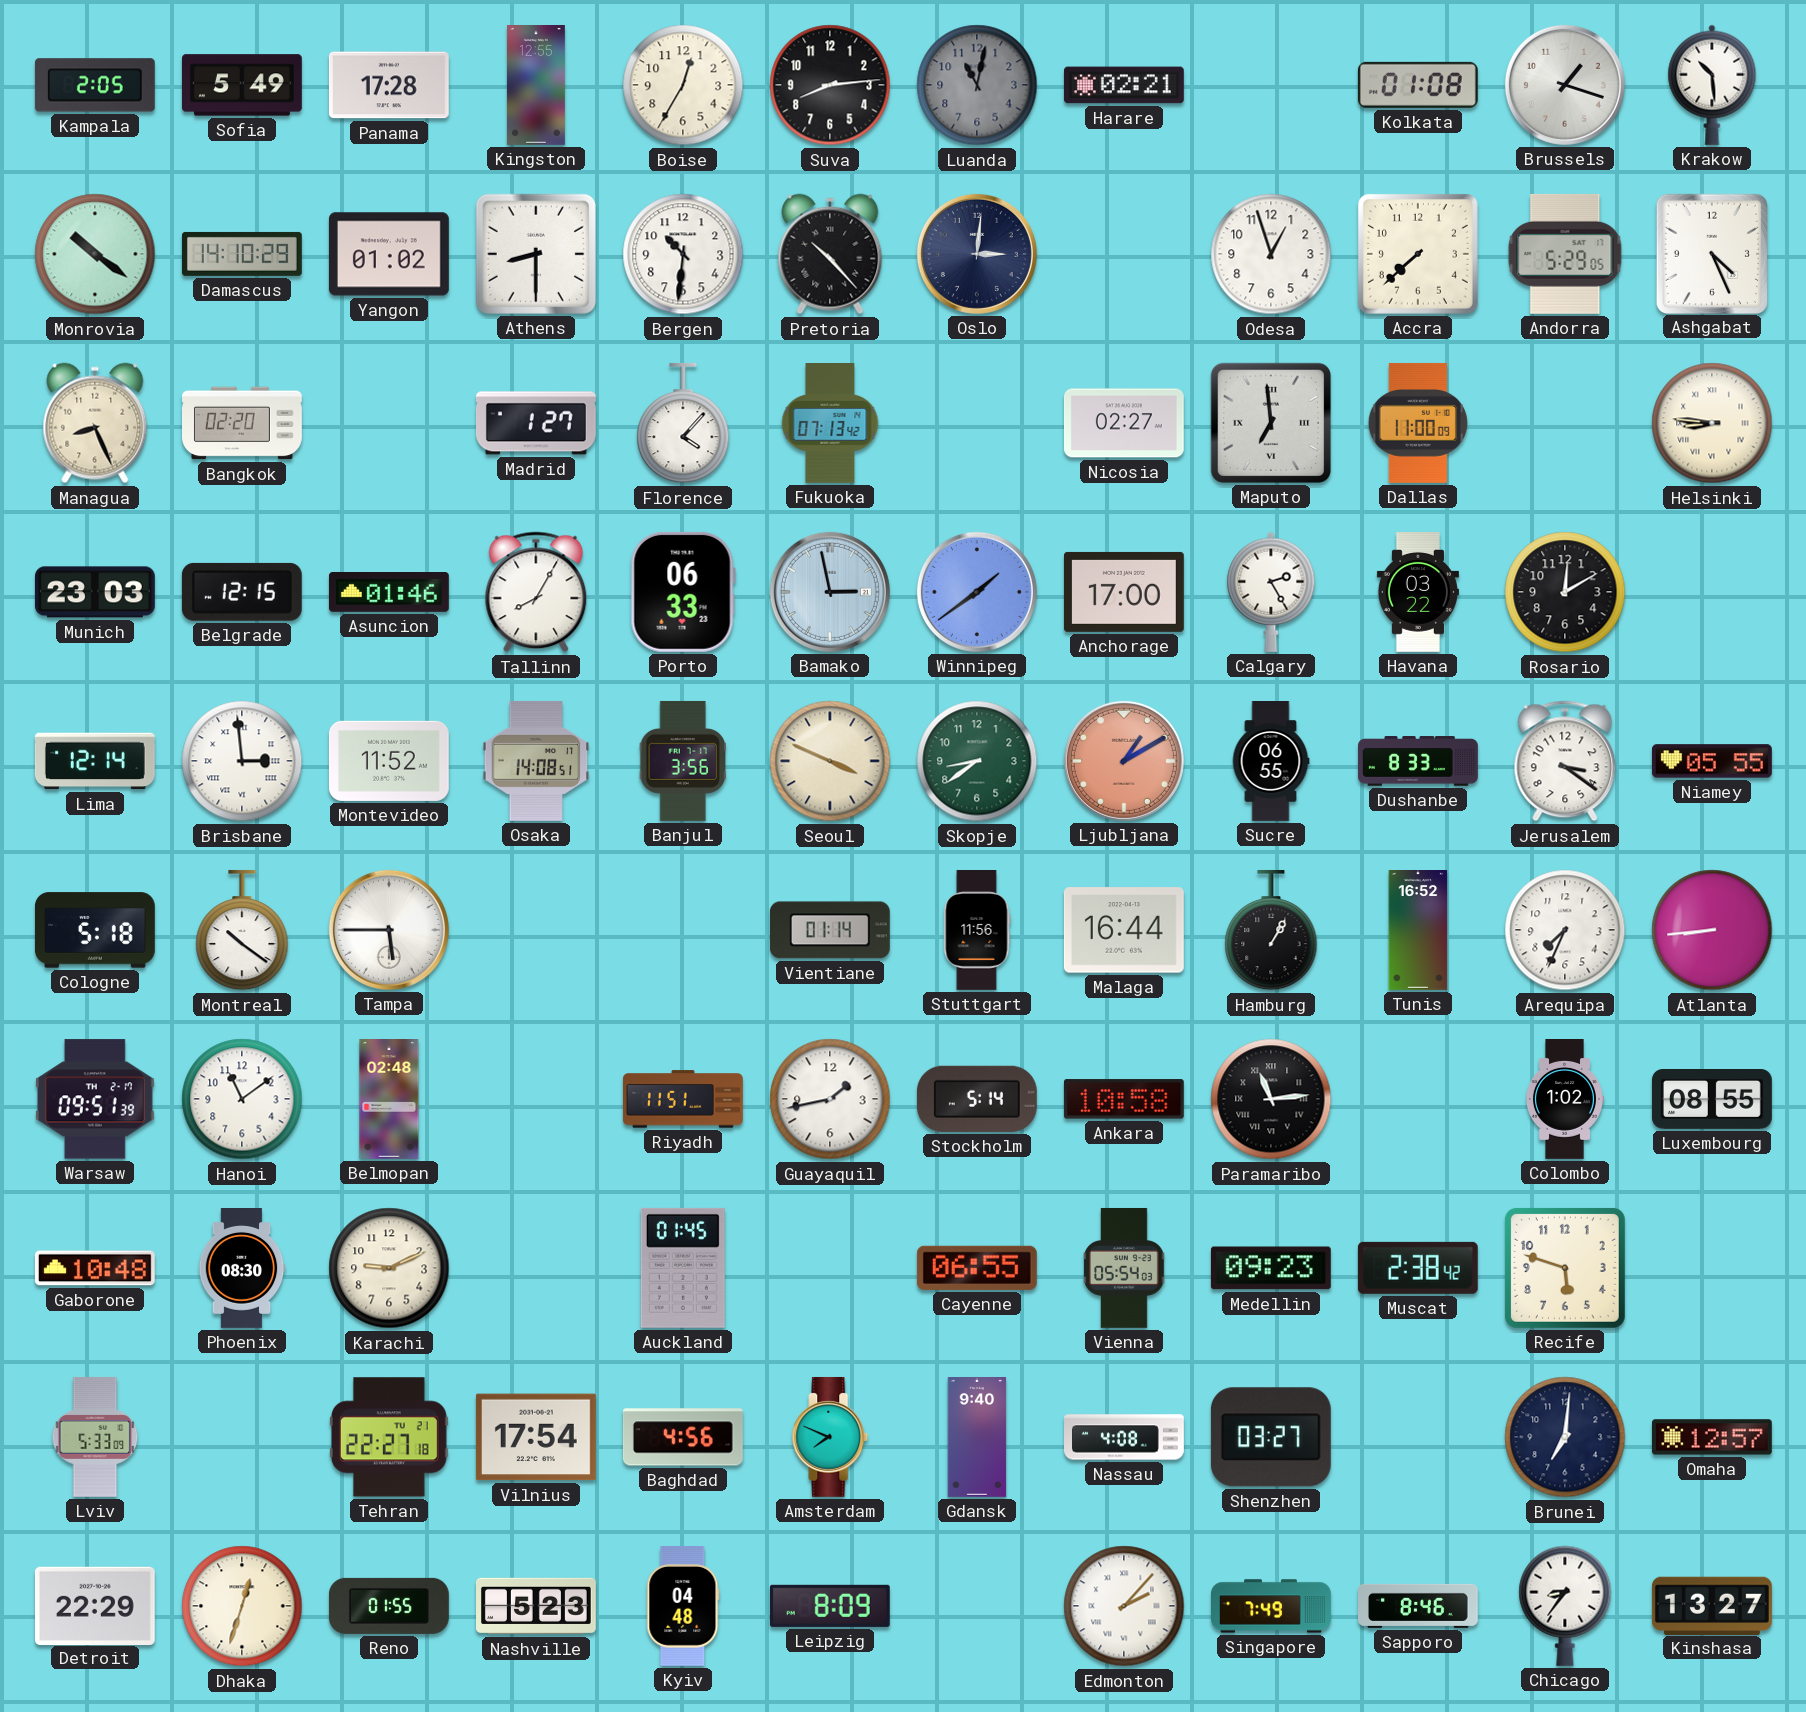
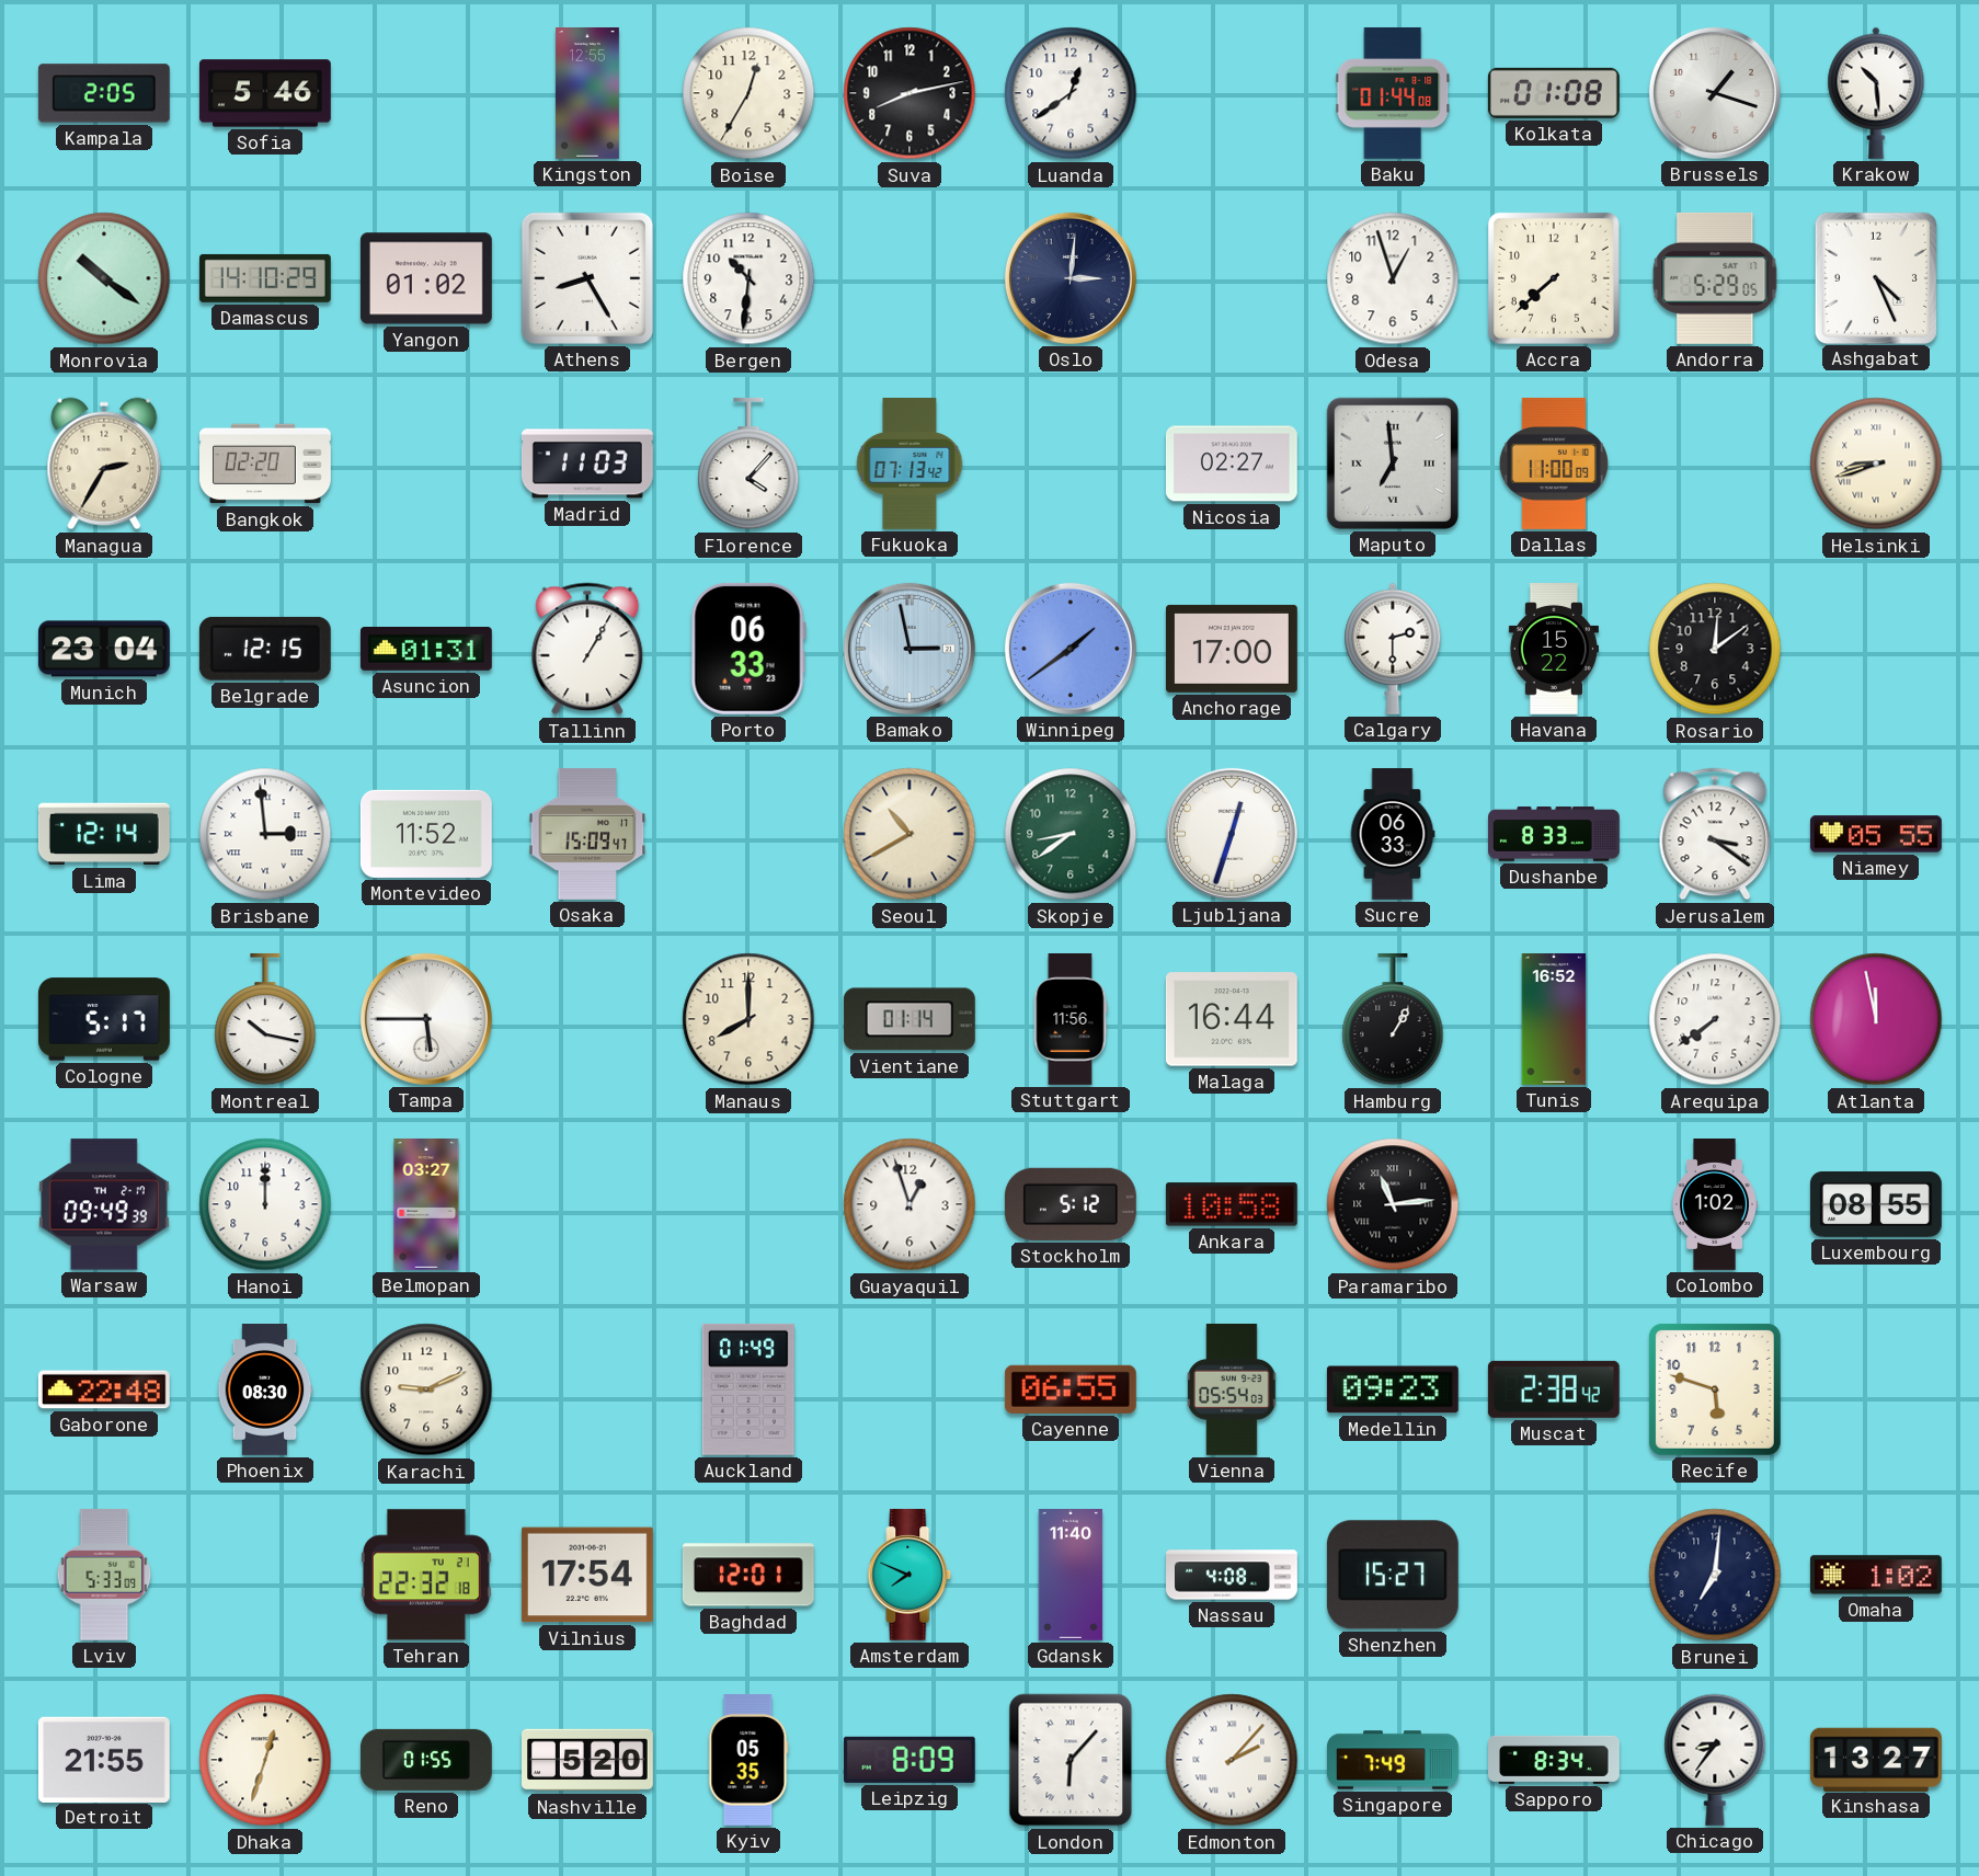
Sofia: 5:49 -> 5:46 (265, 93)
Panama: 17:28 -> none (389, 85)
Suva: 8:14 -> 8:13 (910, 93)
Luanda: 11:02 -> 12:39 (1071, 93)
Luanda dial: grey -> white (1071, 93)
Harare: 02:21 -> none (1124, 85)
Baku: none -> 01:44 (1393, 93)
Athens: 8:30 -> 8:25 (587, 278)
Pretoria: 10:23 -> none (830, 254)
Managua: 8:26 -> 2:35 (104, 464)
Madrid: 1:27 -> 11:03 (587, 464)
Helsinki: 8:46 -> 8:42 (1876, 464)
Munich: 23:03 -> 23:04 (104, 649)
Asuncion: 01:46 -> 01:31 (426, 650)
Tallinn: 8:05 -> 1:05 (587, 649)
Calgary: 2:25 -> 2:30 (1393, 649)
Havana: 03:22 -> 15:22 (1554, 650)
Rosario: 12:10 -> 12:09 (1715, 649)
Osaka: 14:08 -> 15:09 (587, 834)
Banjul: 3:56 -> none (683, 761)
Seoul: 3:49 -> 10:40 (910, 834)
Ljubljana: 1:10 -> 12:33 (1232, 834)
Ljubljana dial: salmon -> white (1232, 834)
Sucre: 06:55 -> 06:33 (1393, 835)
Cologne: 5:18 -> 5:17 (104, 1019)
Montreal: 10:21 -> 10:17 (265, 1019)
Manaus: none -> 8:00 (748, 1019)
Arequipa: 7:34 -> 7:39 (1715, 1019)
Atlanta: 8:44 -> 11:58 (1876, 1019)
Warsaw: 09:51 -> 09:49 (104, 1204)
Hanoi: 11:09 -> 12:00 (265, 1204)
Belmopan: 02:48 -> 03:27 (426, 1205)
Riyadh: 11:51 -> none (683, 1099)
Guayaquil: 1:43 -> 12:57 (910, 1204)
Stockholm: 5:14 -> 5:12 (1071, 1204)
Gaborone: 10:48 -> 22:48 (104, 1389)
Auckland: 01:45 -> 01:49 (748, 1389)
Tehran: 22:27 -> 22:32 (426, 1575)
Baghdad: 4:56 -> 12:01 (748, 1575)
Gdansk: 9:40 -> 11:40 (1071, 1576)
Shenzhen: 03:27 -> 15:27 (1393, 1575)
Omaha: 12:57 -> 1:02 (1876, 1575)
Detroit: 22:29 -> 21:55 (104, 1759)
Nashville: 5:23 -> 5:20 (588, 1760)
Kyiv: 04:48 -> 05:35 (748, 1761)
London: none -> 6:07 (1071, 1760)
Sapporo: 8:46 -> 8:34 (1555, 1760)
